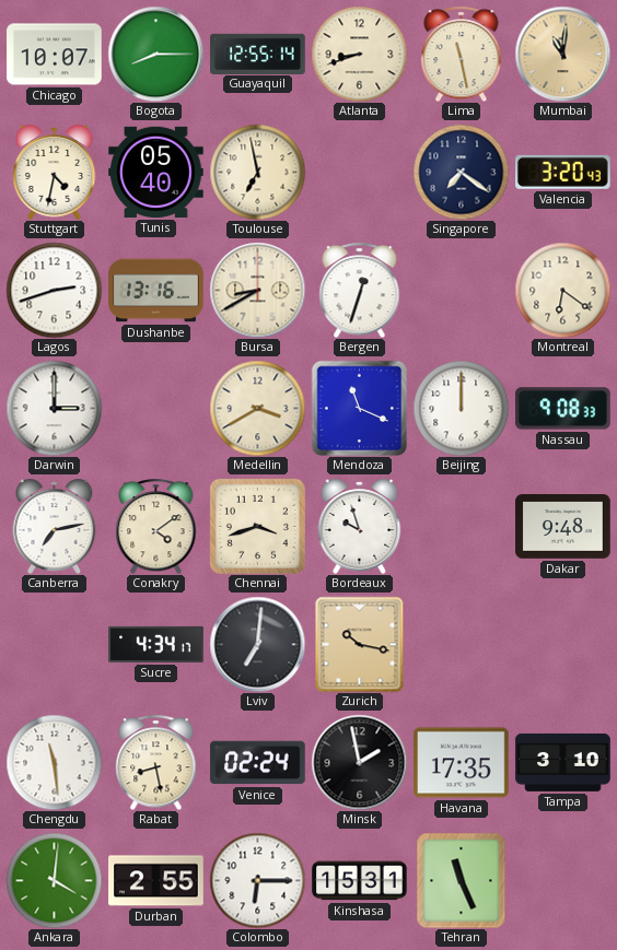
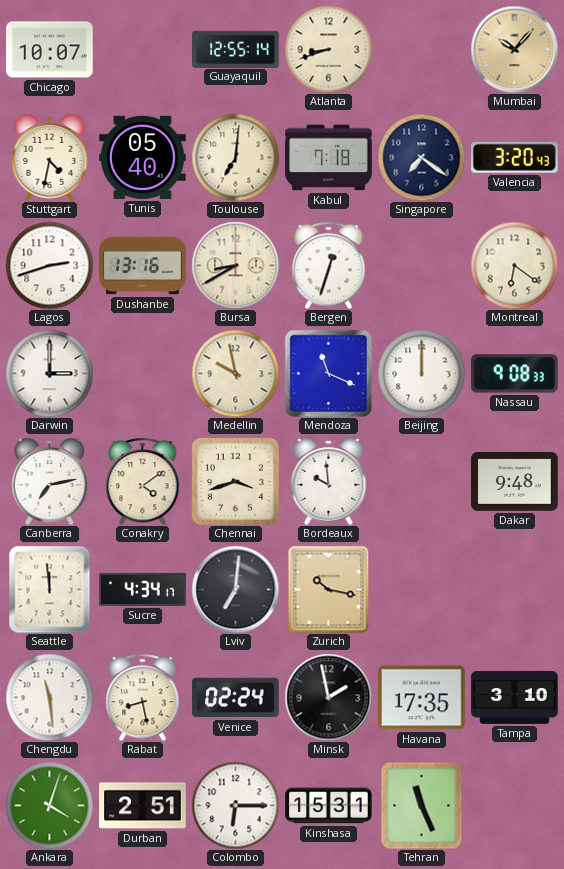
Bogota: 8:15 -> none (155, 54)
Lima: 11:28 -> none (462, 54)
Mumbai: 11:01 -> 10:07 (514, 49)
Toulouse: 6:58 -> 7:01 (235, 157)
Kabul: none -> 7:18 (329, 158)
Medellin: 3:40 -> 9:58 (235, 373)
Bordeaux: 9:57 -> 9:59 (329, 481)
Seattle: none -> 11:59 (50, 589)
Ankara: 4:01 -> 4:03 (49, 805)
Durban: 2:55 -> 2:51 (143, 806)
